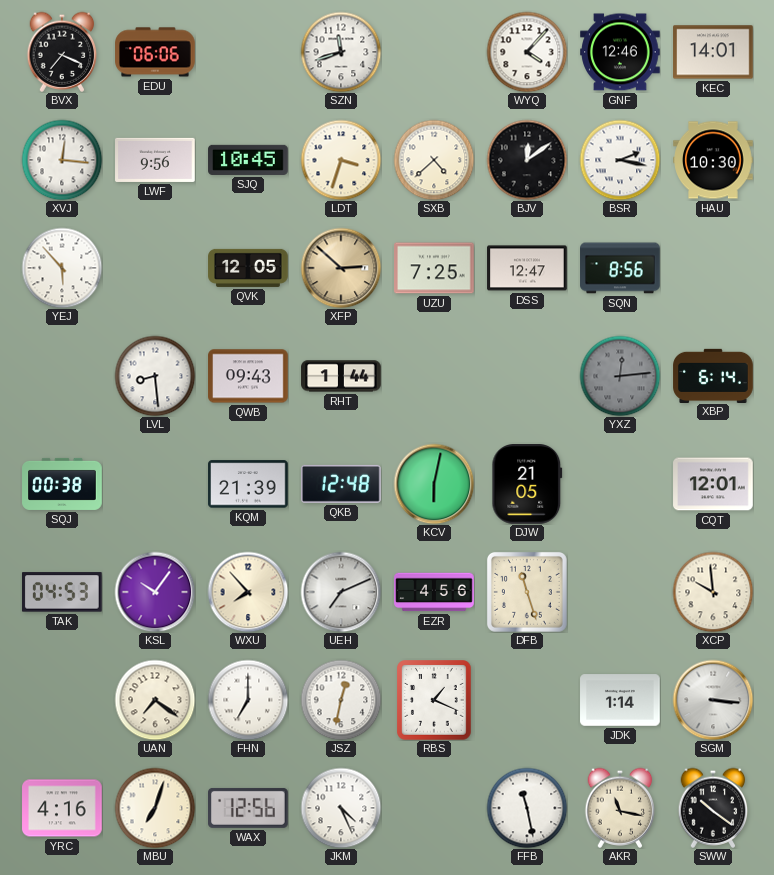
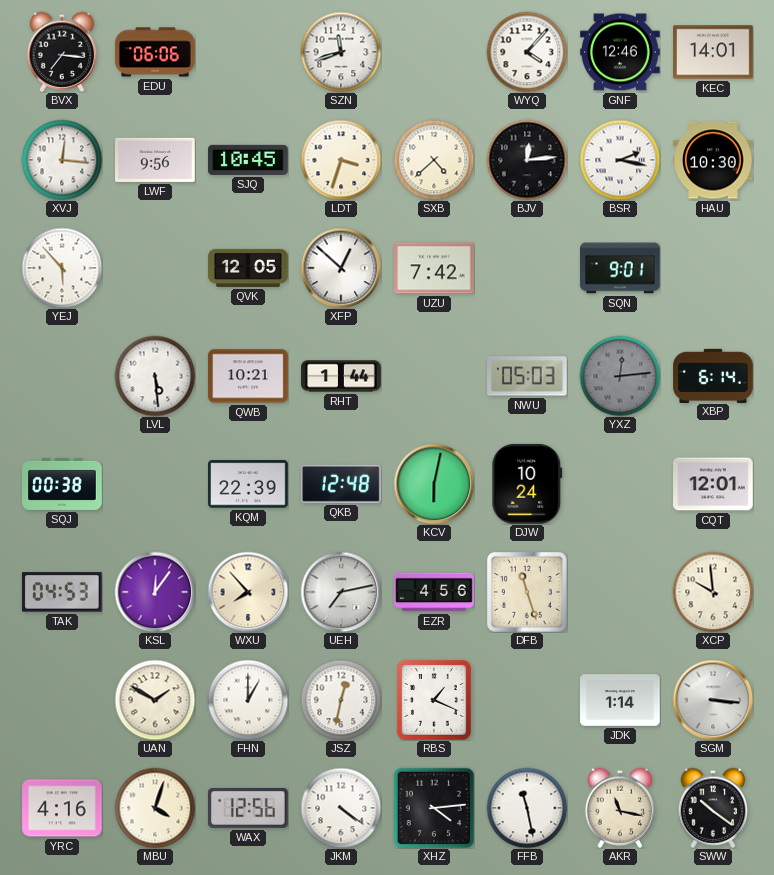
BVX: 7:19 -> 7:16 (62, 52)
BJV: 12:09 -> 12:14 (527, 160)
XFP: 2:52 -> 12:52 (341, 268)
XFP dial: champagne -> white (341, 268)
UZU: 7:25 -> 7:42 (434, 268)
DSS: 12:47 -> none (527, 268)
SQN: 8:56 -> 9:01 (620, 268)
LVL: 8:29 -> 5:29 (155, 376)
QWB: 09:43 -> 10:21 (248, 376)
NWU: none -> 05:03 (527, 376)
KQM: 21:39 -> 22:39 (248, 484)
DJW: 21:05 -> 10:24 (527, 485)
KSL: 10:06 -> 12:06 (155, 592)
UEH: 7:11 -> 7:13 (341, 592)
UAN: 7:21 -> 1:50 (155, 700)
FHN: 7:00 -> 1:00 (248, 700)
MBU: 7:03 -> 4:03 (155, 808)
JKM: 4:26 -> 4:21 (341, 808)
XHZ: none -> 4:14 (434, 808)
